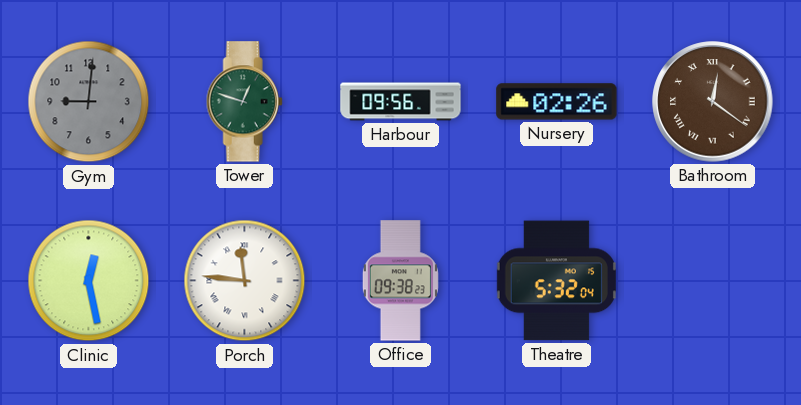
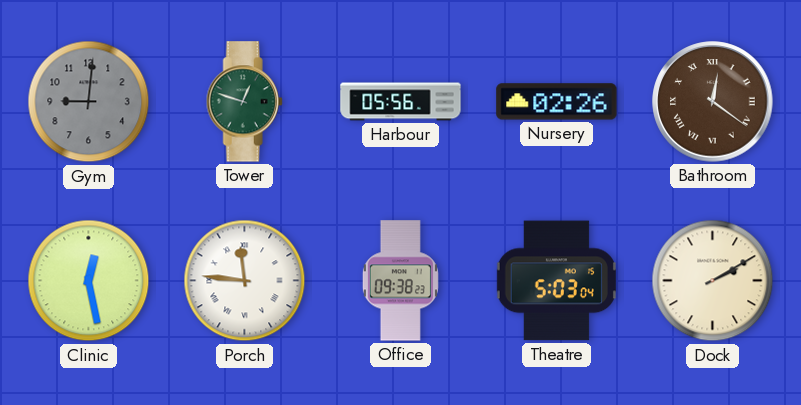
Harbour: 09:56 -> 05:56 (401, 102)
Theatre: 5:32 -> 5:03 (556, 281)
Dock: none -> 2:10 (713, 281)
